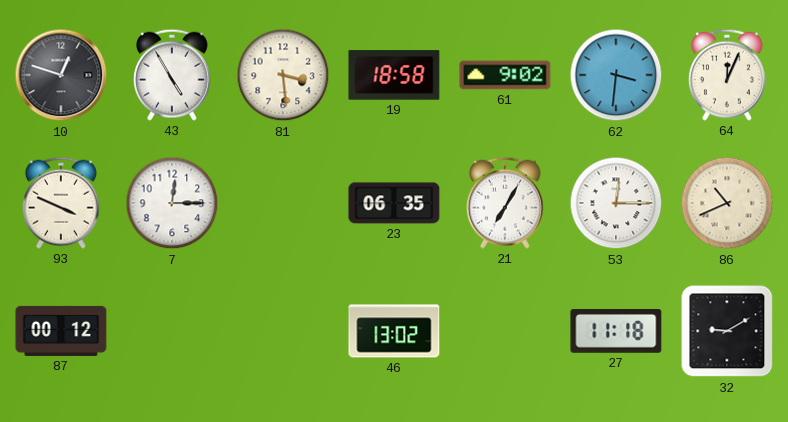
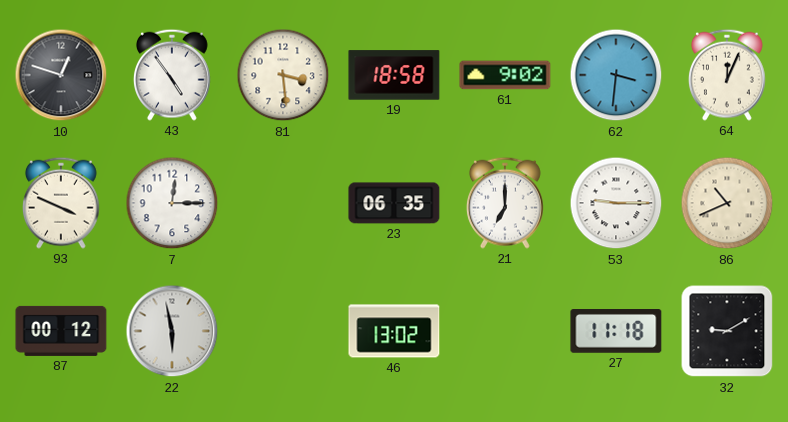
43: 4:55 -> 4:54 (172, 75)
21: 7:05 -> 7:00 (505, 203)
53: 12:15 -> 9:15 (616, 203)
22: none -> 5:58 (172, 331)
